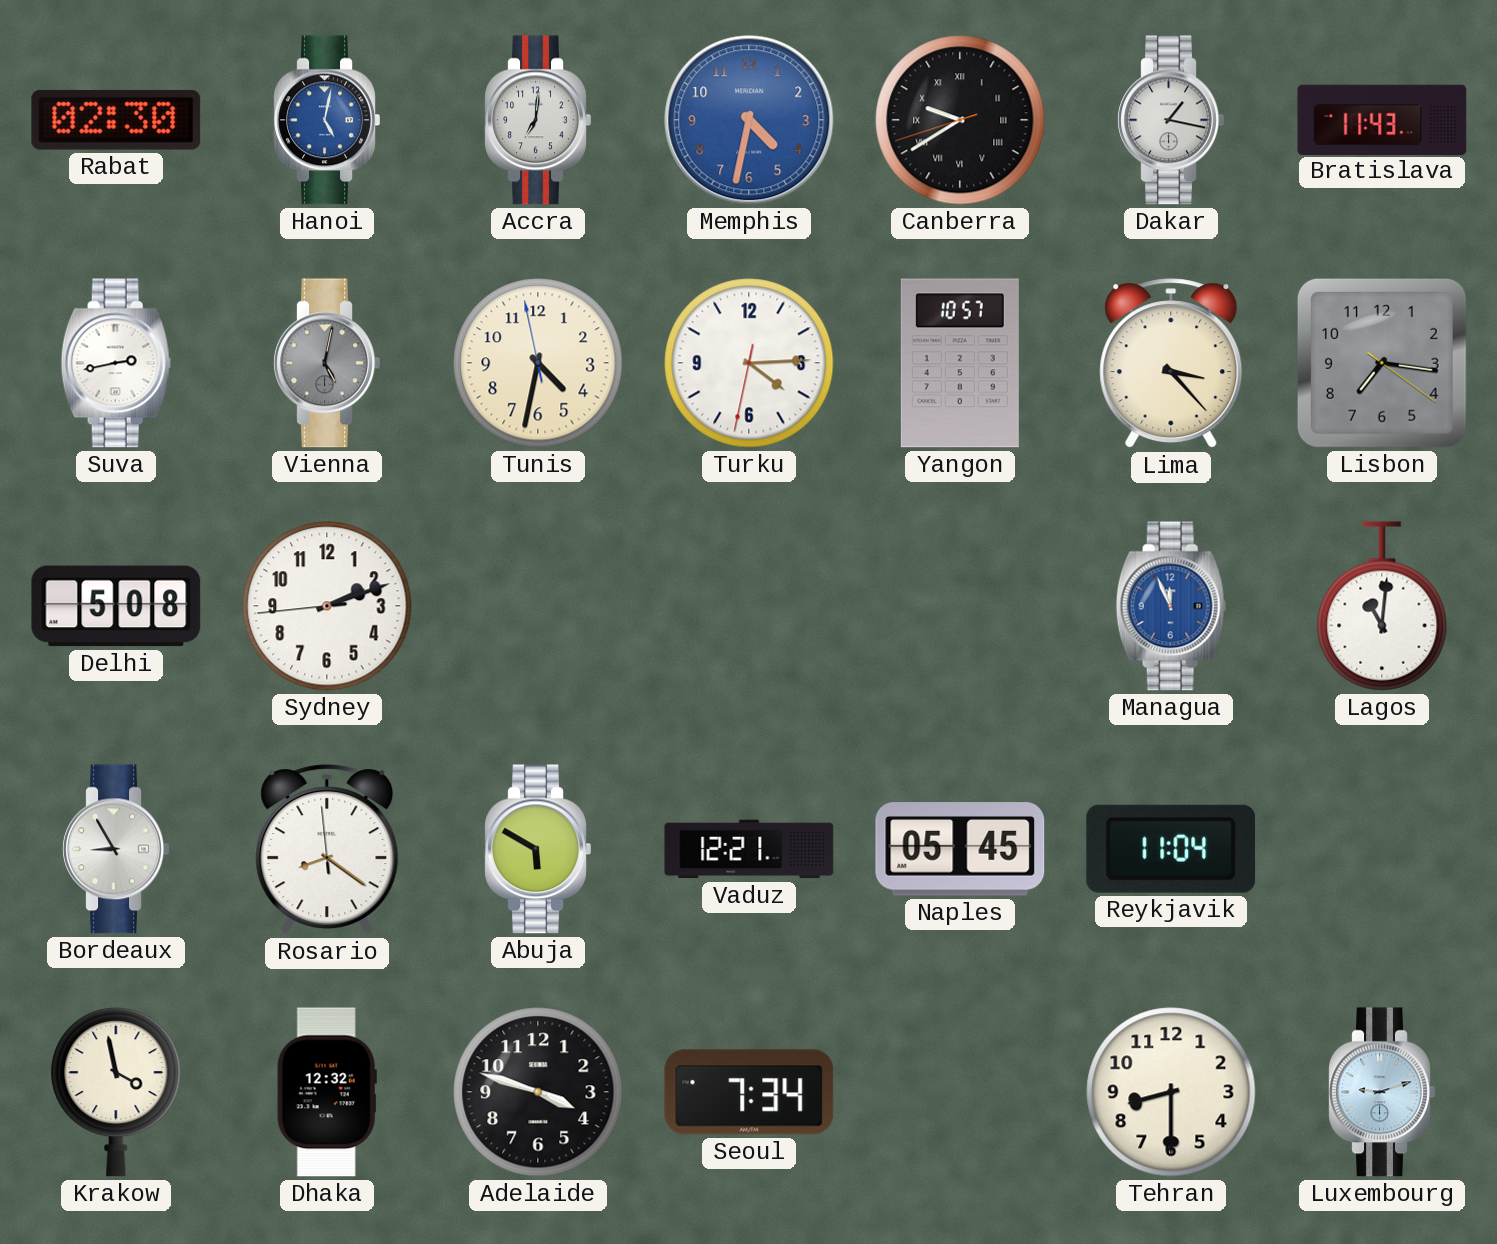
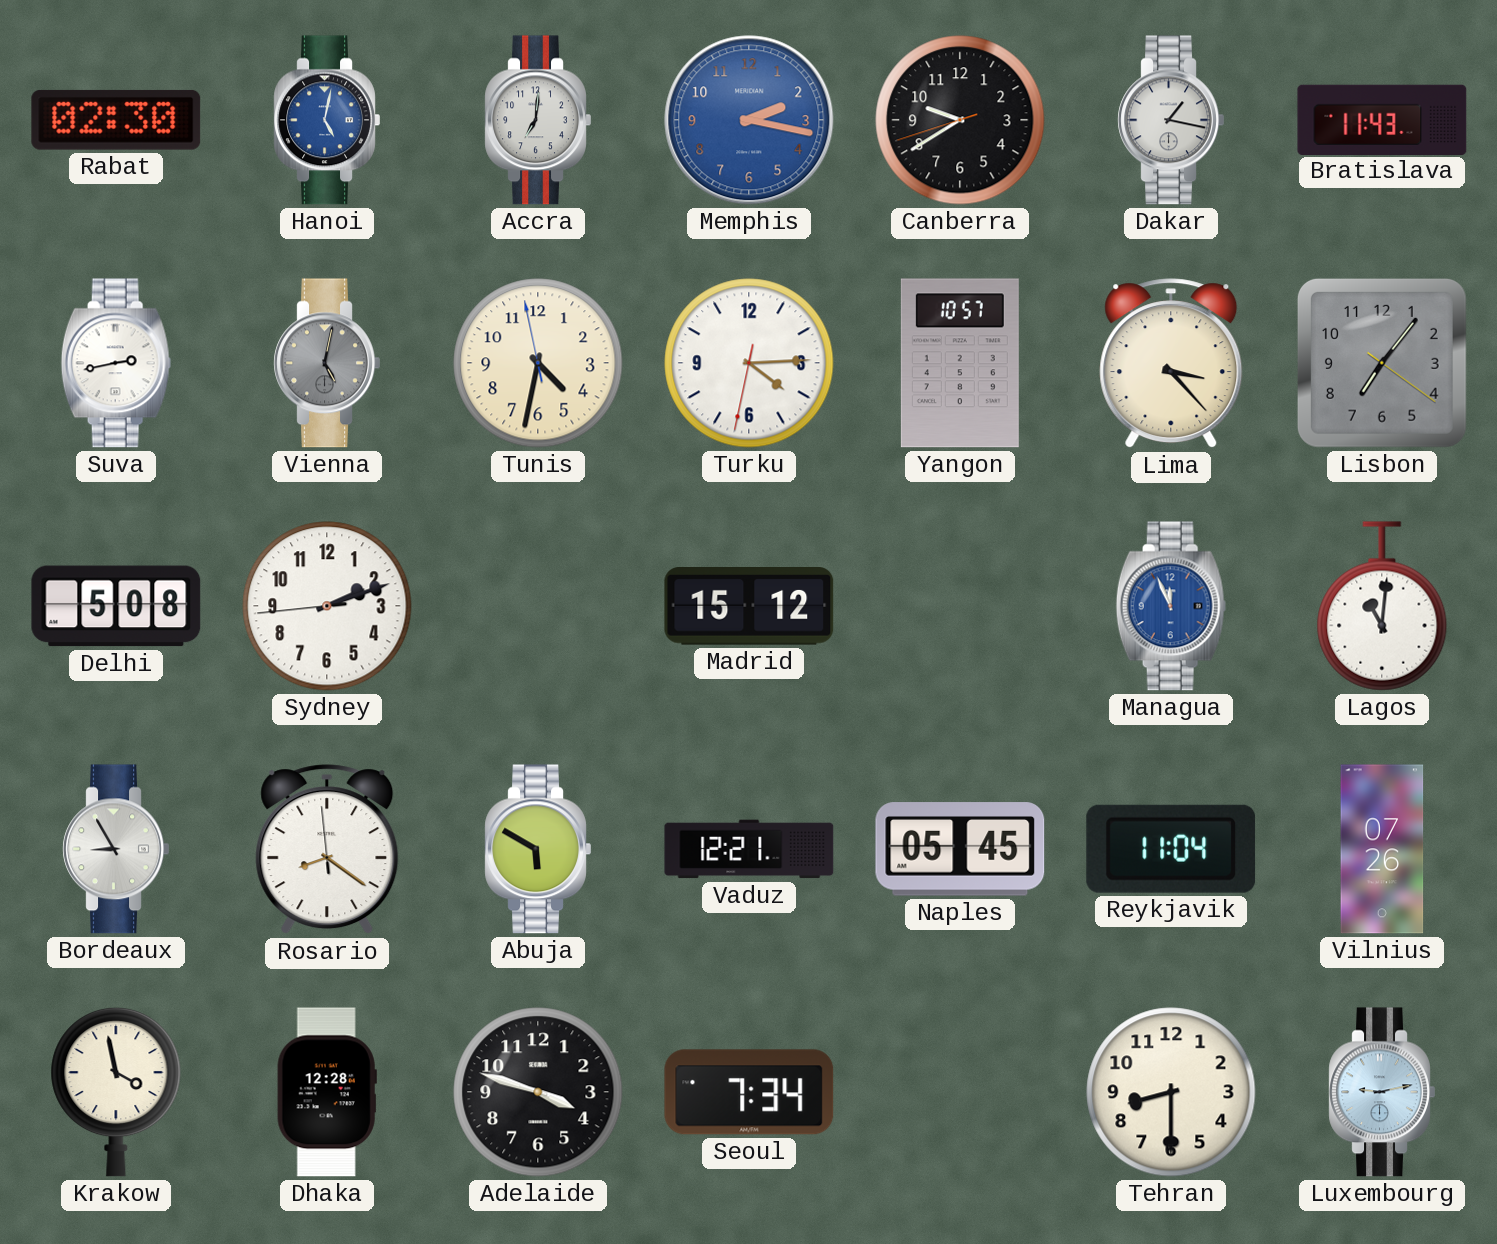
Memphis: 4:32 -> 2:17 (749, 120)
Canberra numerals: Roman -> Arabic (960, 120)
Lisbon: 7:16 -> 7:06 (1382, 363)
Madrid: none -> 15:12 (749, 607)
Vilnius: none -> 07:26 (1382, 849)
Dhaka: 12:32 -> 12:28 (327, 1092)
Luxembourg: 9:12 -> 9:13 (1382, 1092)
